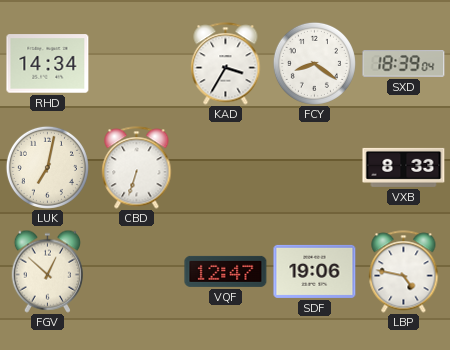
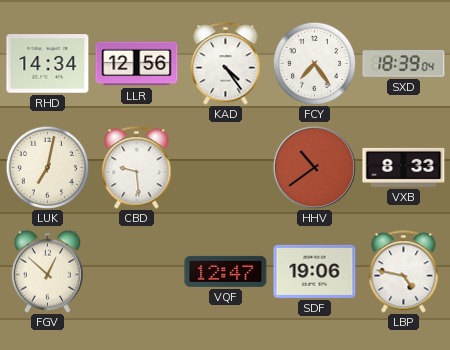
LLR: none -> 12:56 (137, 64)
KAD: 3:35 -> 4:24 (226, 64)
FCY: 8:21 -> 7:24 (314, 63)
CBD: 6:33 -> 9:29 (137, 168)
HHV: none -> 10:39 (314, 167)
